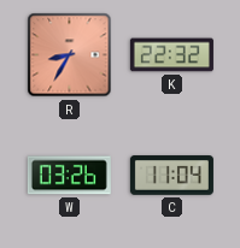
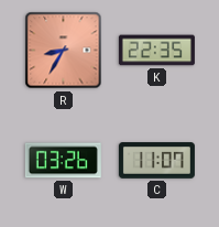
K: 22:32 -> 22:35 (156, 51)
C: 11:04 -> 11:07 (156, 161)
